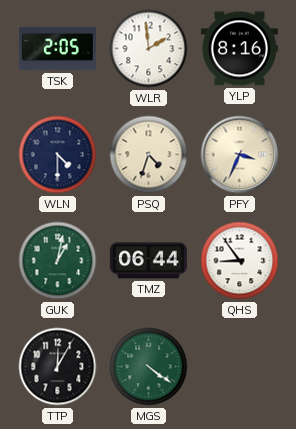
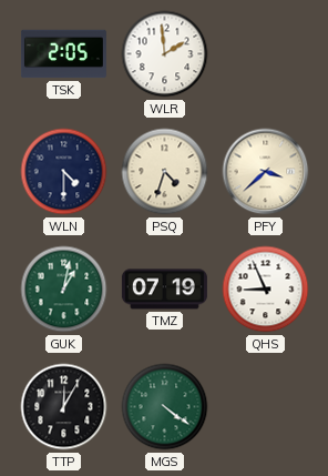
YLP: 8:16 -> none (239, 49)
PFY: 3:34 -> 3:38 (266, 172)
TMZ: 06:44 -> 07:19 (164, 290)
QHS: 8:54 -> 8:56 (266, 290)
